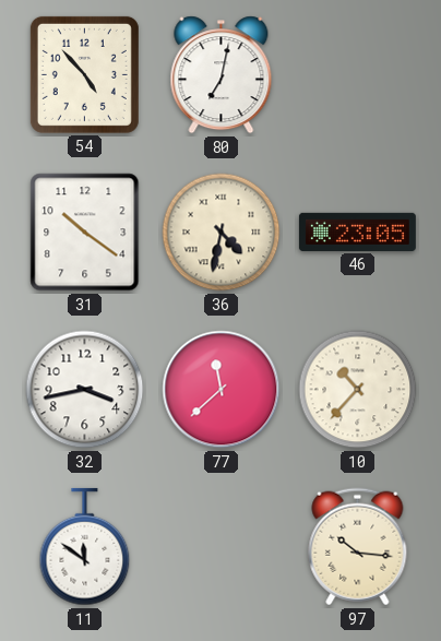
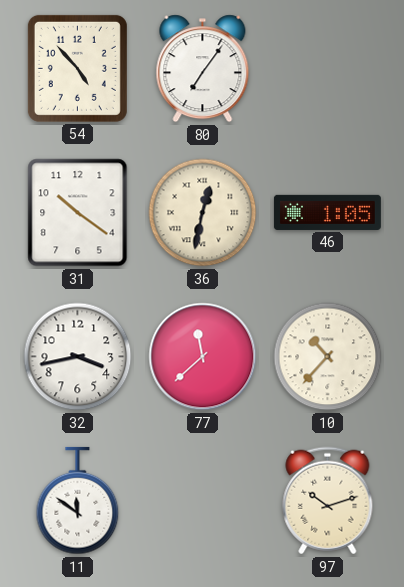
80: 7:02 -> 7:06 (203, 69)
36: 4:32 -> 12:32 (203, 213)
46: 23:05 -> 1:05 (327, 212)
97: 10:16 -> 10:12 (328, 501)
